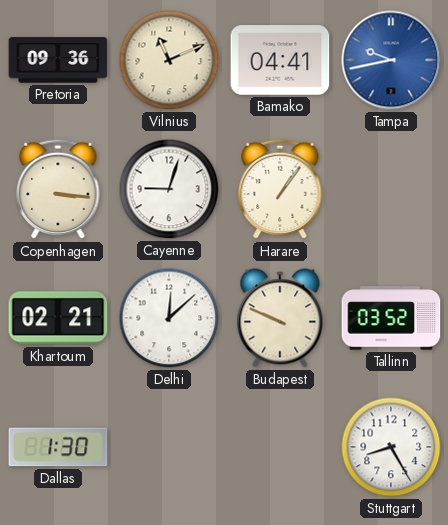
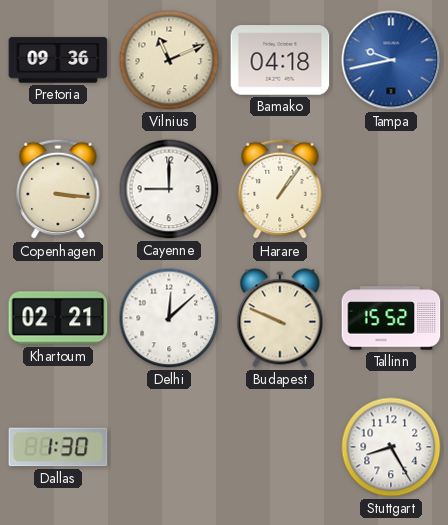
Bamako: 04:41 -> 04:18 (280, 60)
Cayenne: 9:03 -> 9:00 (169, 189)
Tallinn: 03:52 -> 15:52 (391, 318)
